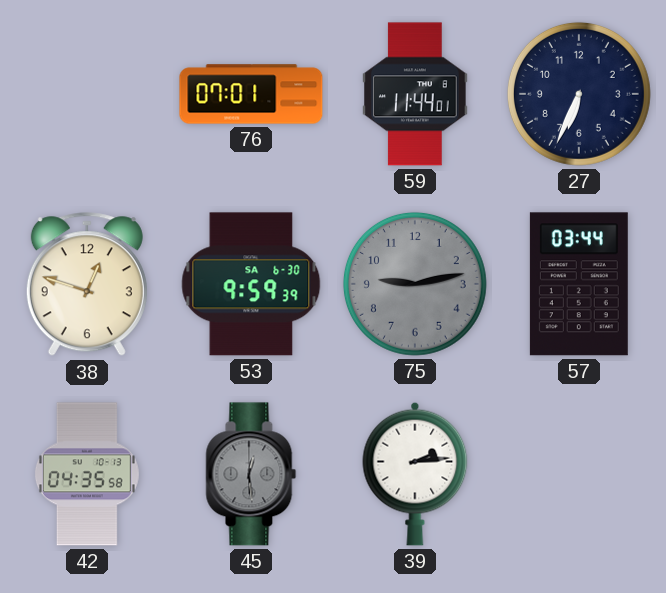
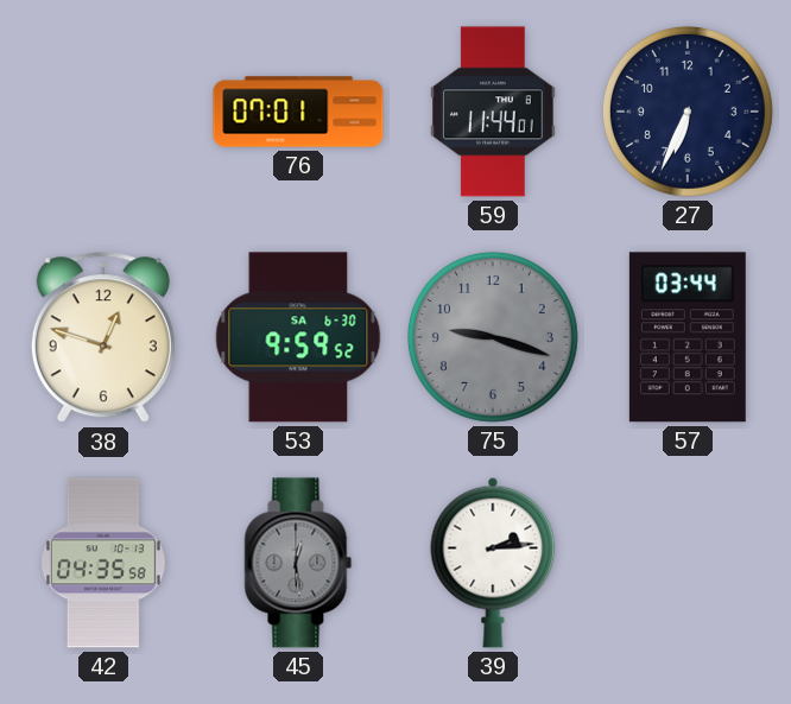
53: 9:59:39 -> 9:59:52 (298, 337)
75: 9:13 -> 9:18 (493, 337)
